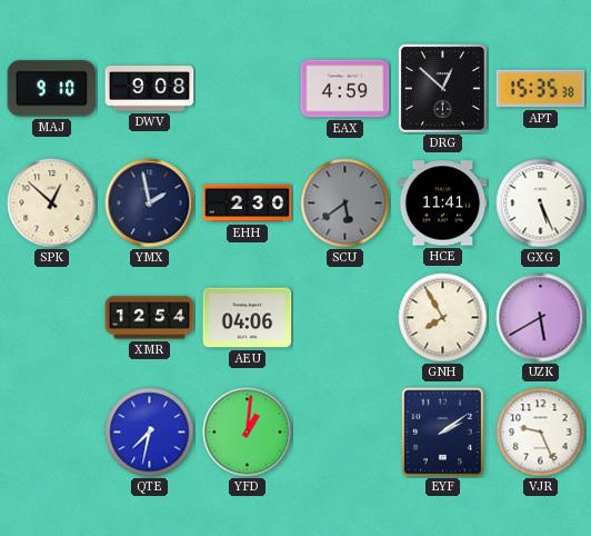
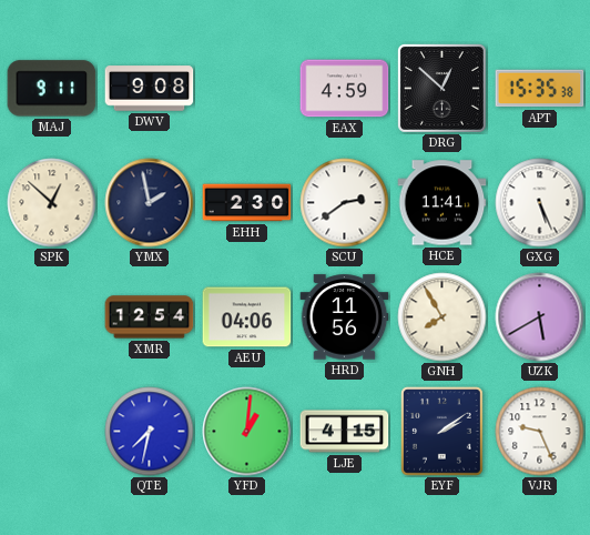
MAJ: 9:10 -> 9:11 (52, 89)
SCU: 5:39 -> 2:39 (345, 203)
SCU dial: grey -> white (345, 203)
HRD: none -> 11:56 (345, 317)
LJE: none -> 4:15 (345, 432)
